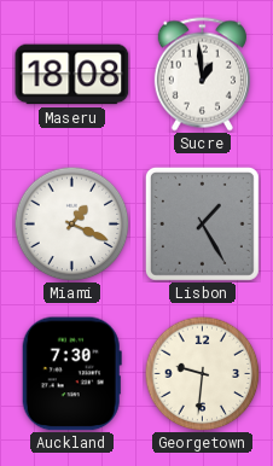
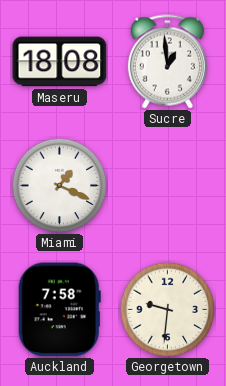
Lisbon: 1:25 -> none (202, 223)
Auckland: 7:30 -> 7:58 (59, 310)
